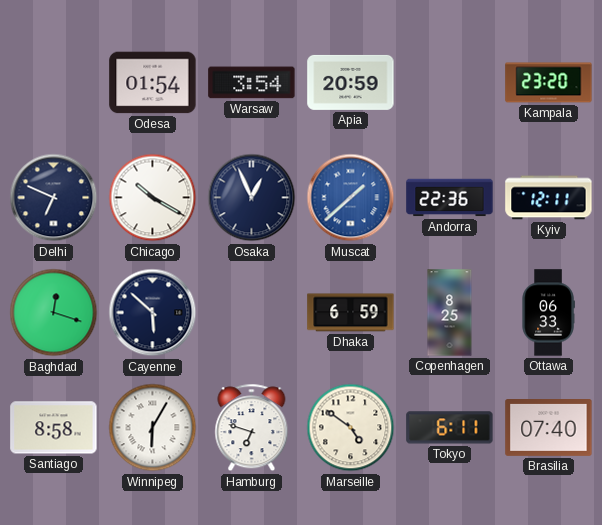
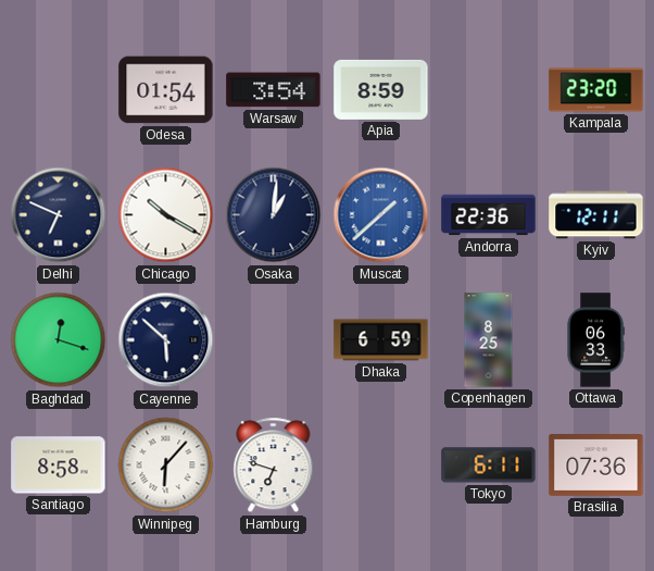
Apia: 20:59 -> 8:59 (381, 89)
Osaka: 12:56 -> 1:01 (274, 215)
Winnipeg: 6:05 -> 6:07 (166, 466)
Marseille: 4:51 -> none (351, 428)
Brasilia: 07:40 -> 07:36 (596, 466)
